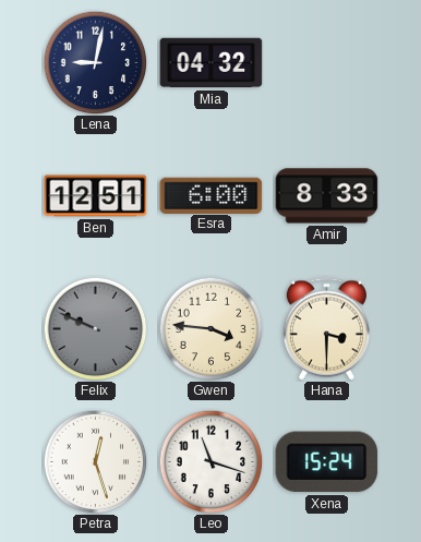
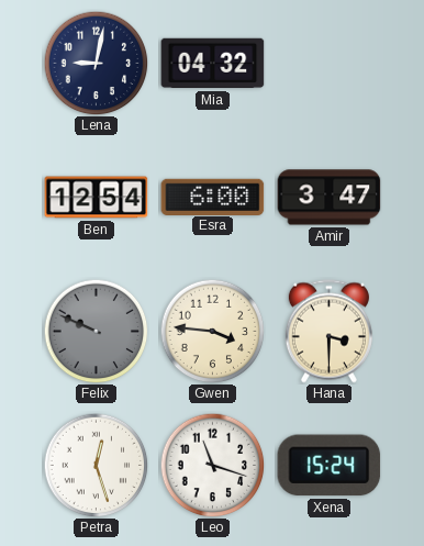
Ben: 12:51 -> 12:54 (97, 198)
Amir: 8:33 -> 3:47 (330, 198)
